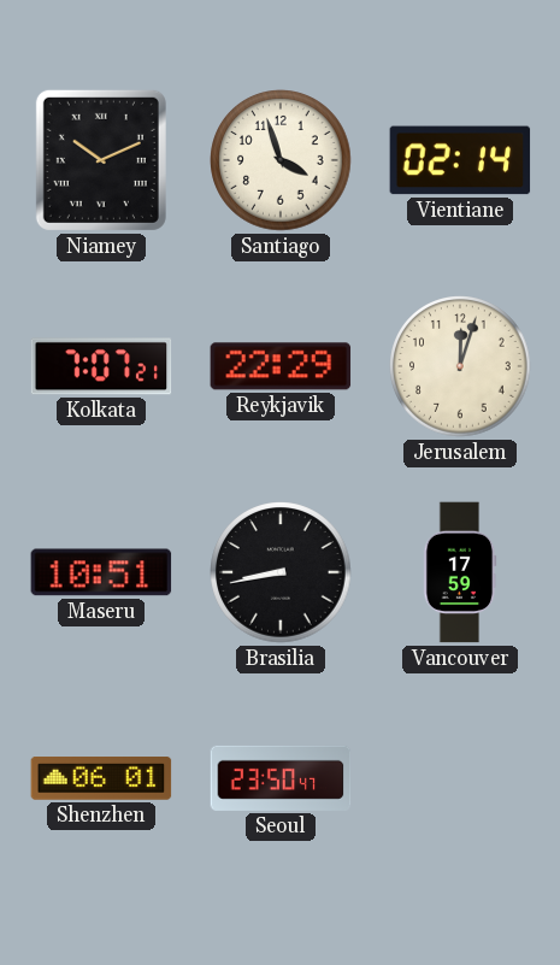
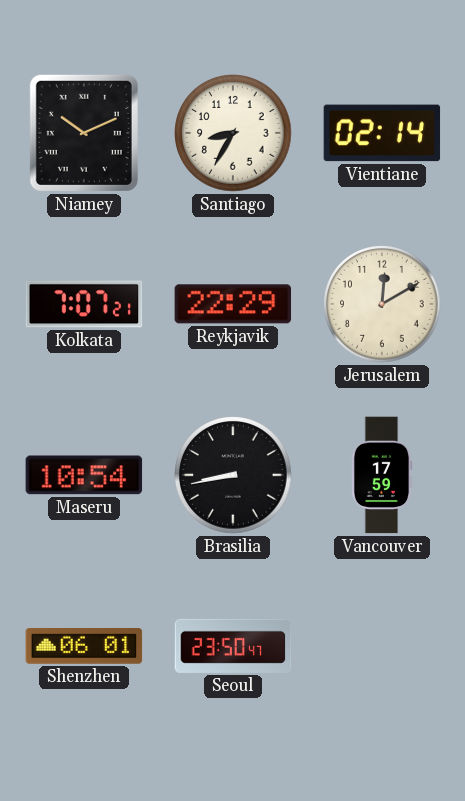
Santiago: 3:57 -> 8:35 (233, 133)
Jerusalem: 12:03 -> 12:10 (382, 304)
Maseru: 10:51 -> 10:54 (84, 475)
